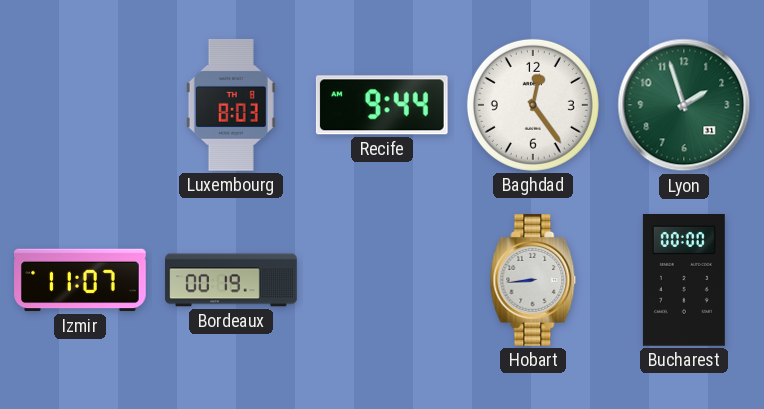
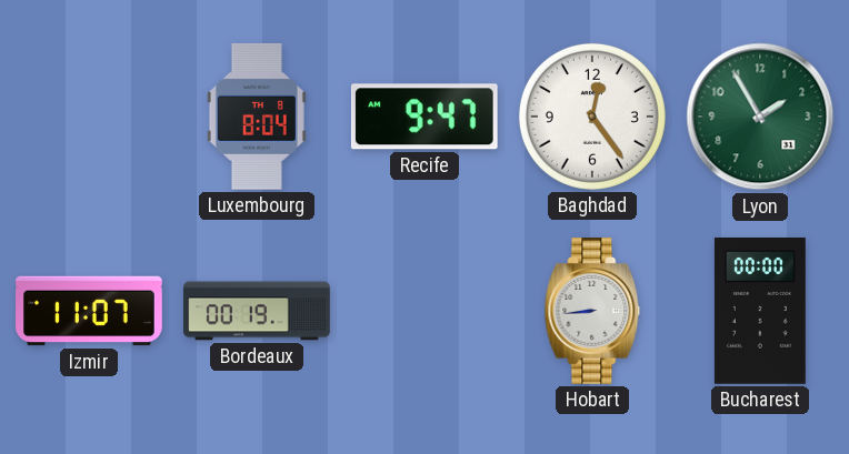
Luxembourg: 8:03 -> 8:04 (257, 117)
Recife: 9:44 -> 9:47 (425, 117)
Lyon: 1:57 -> 1:55 (760, 117)
